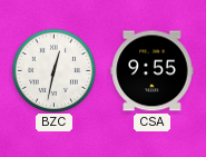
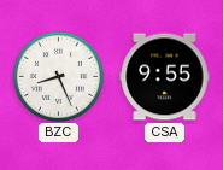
BZC: 12:32 -> 8:26 (58, 76)
